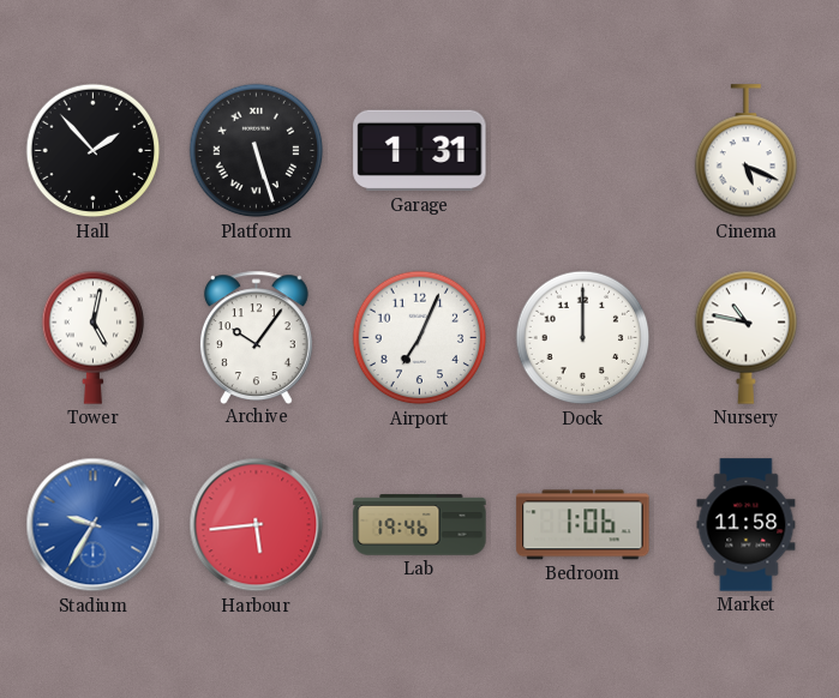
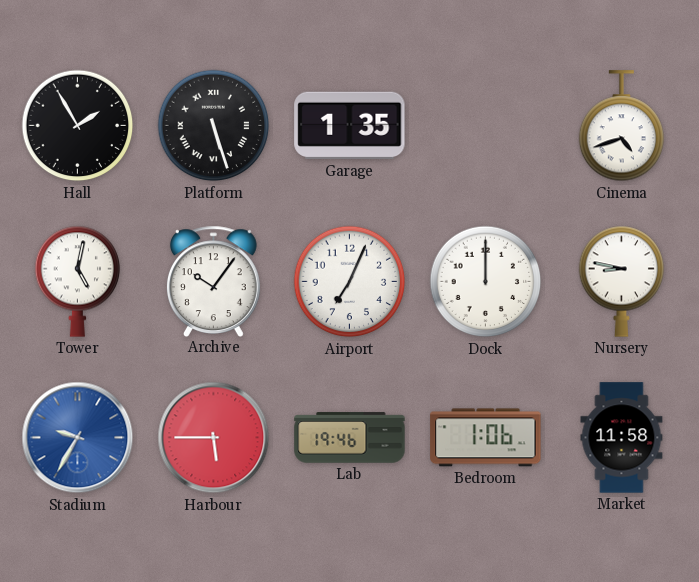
Hall: 1:53 -> 1:55 (78, 126)
Garage: 1:31 -> 1:35 (350, 126)
Cinema: 5:19 -> 4:42 (622, 126)
Nursery: 10:47 -> 8:47 (622, 281)
Harbour: 5:44 -> 5:45 (214, 438)
